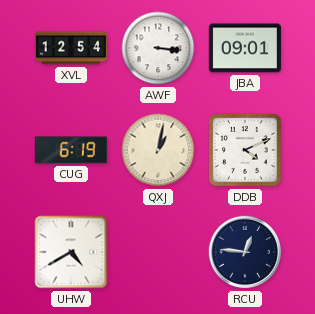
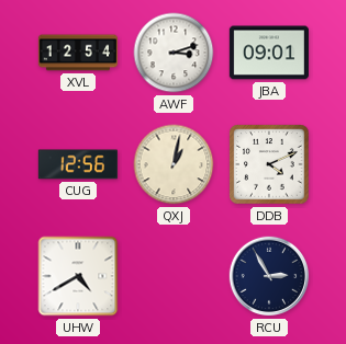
AWF: 3:16 -> 3:12 (174, 53)
CUG: 6:19 -> 12:56 (78, 164)
RCU: 12:46 -> 2:55 (269, 276)
